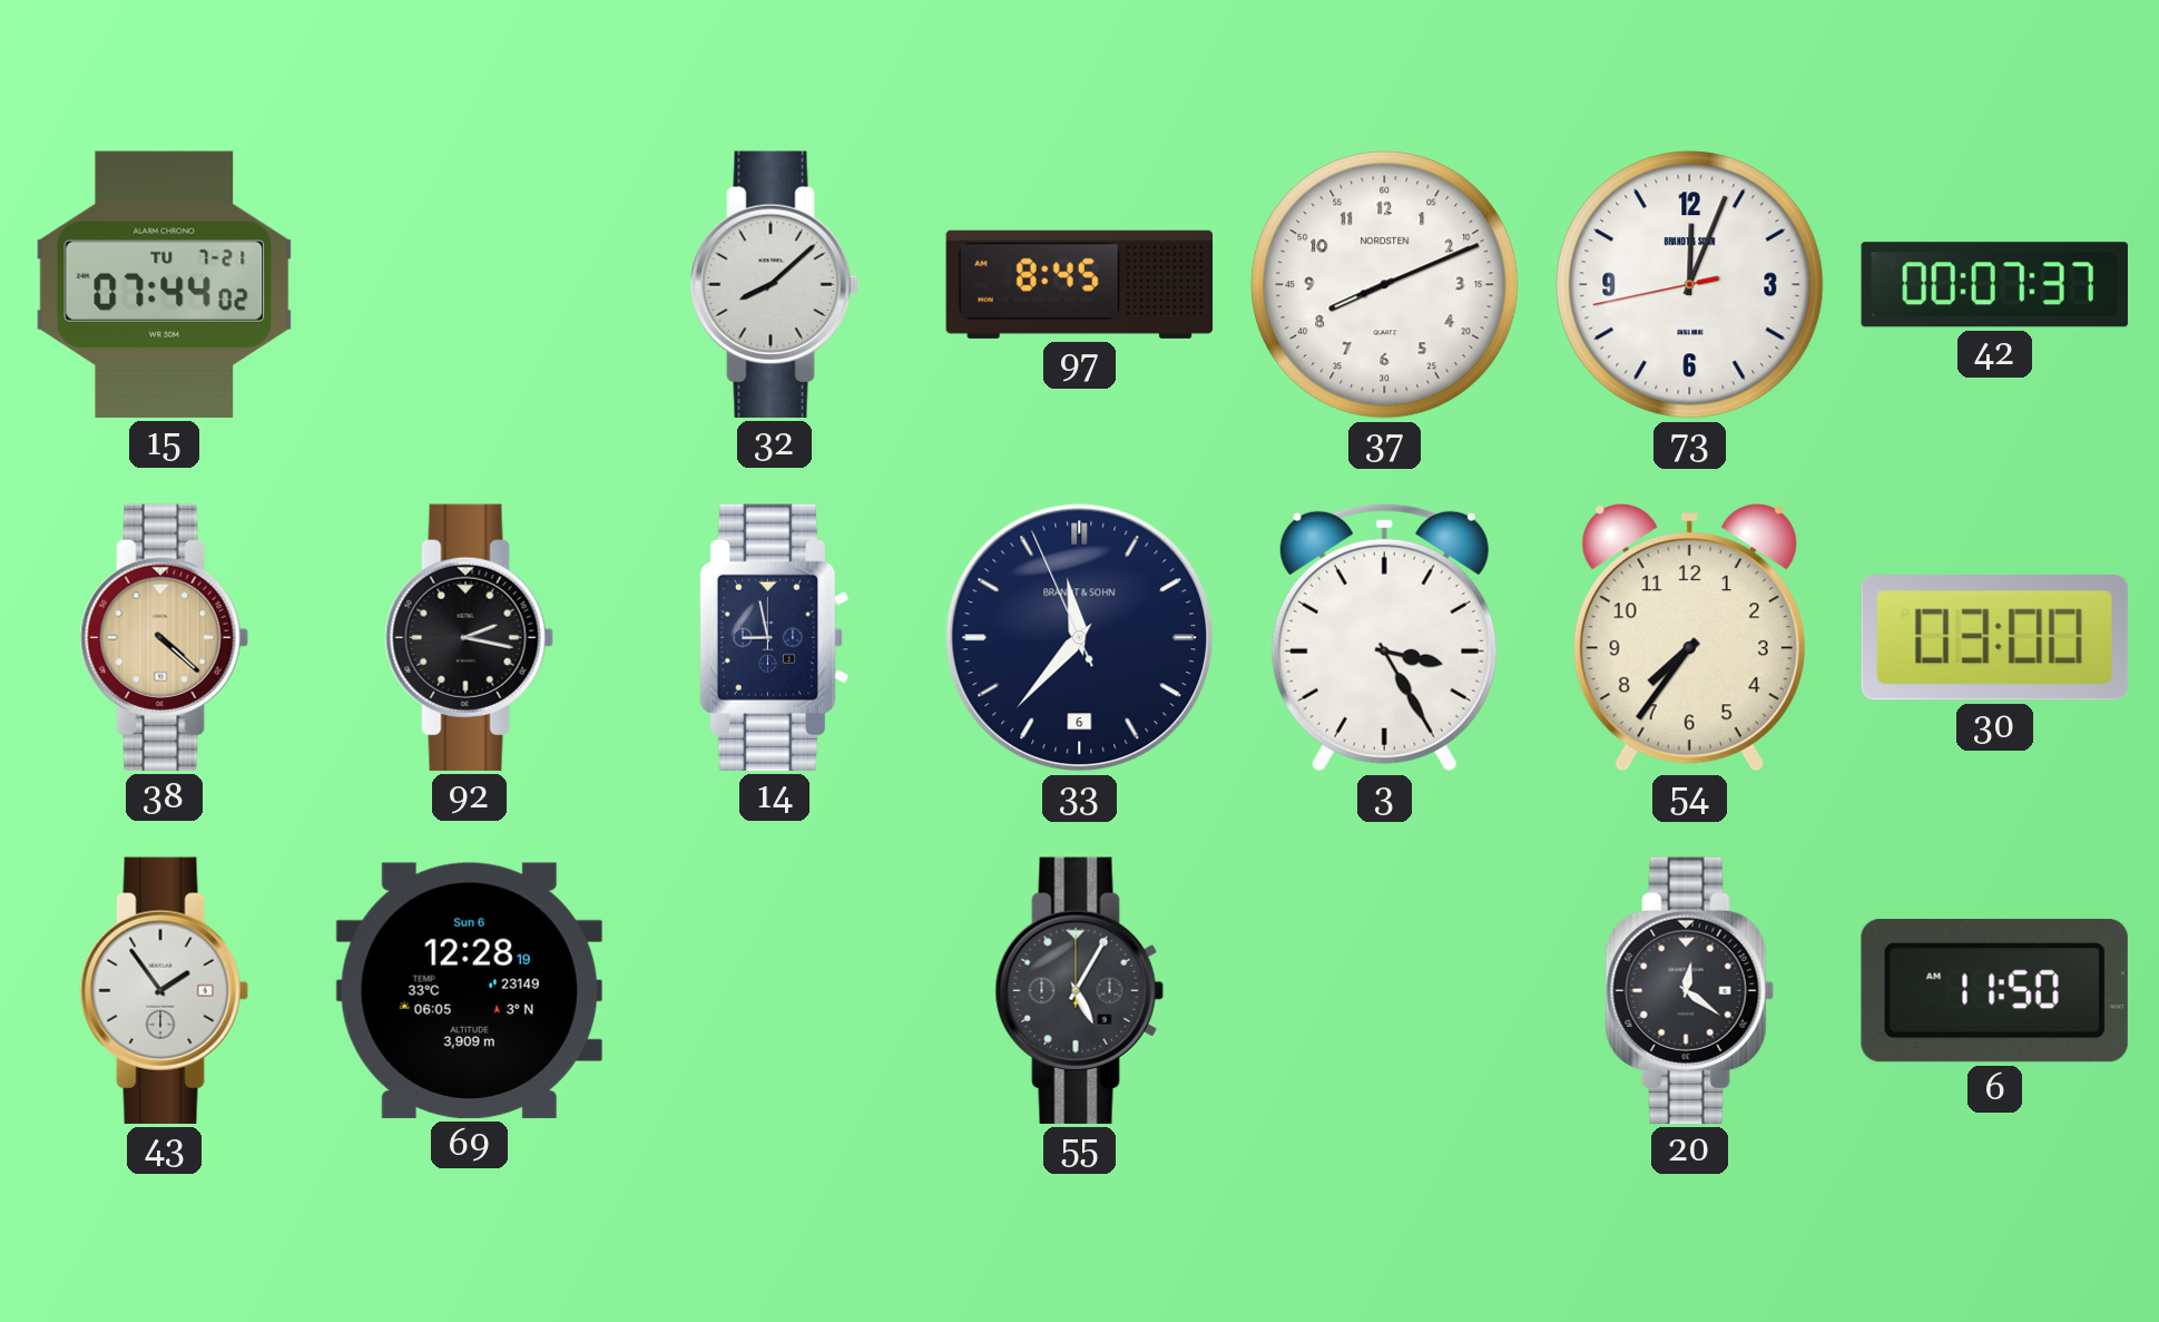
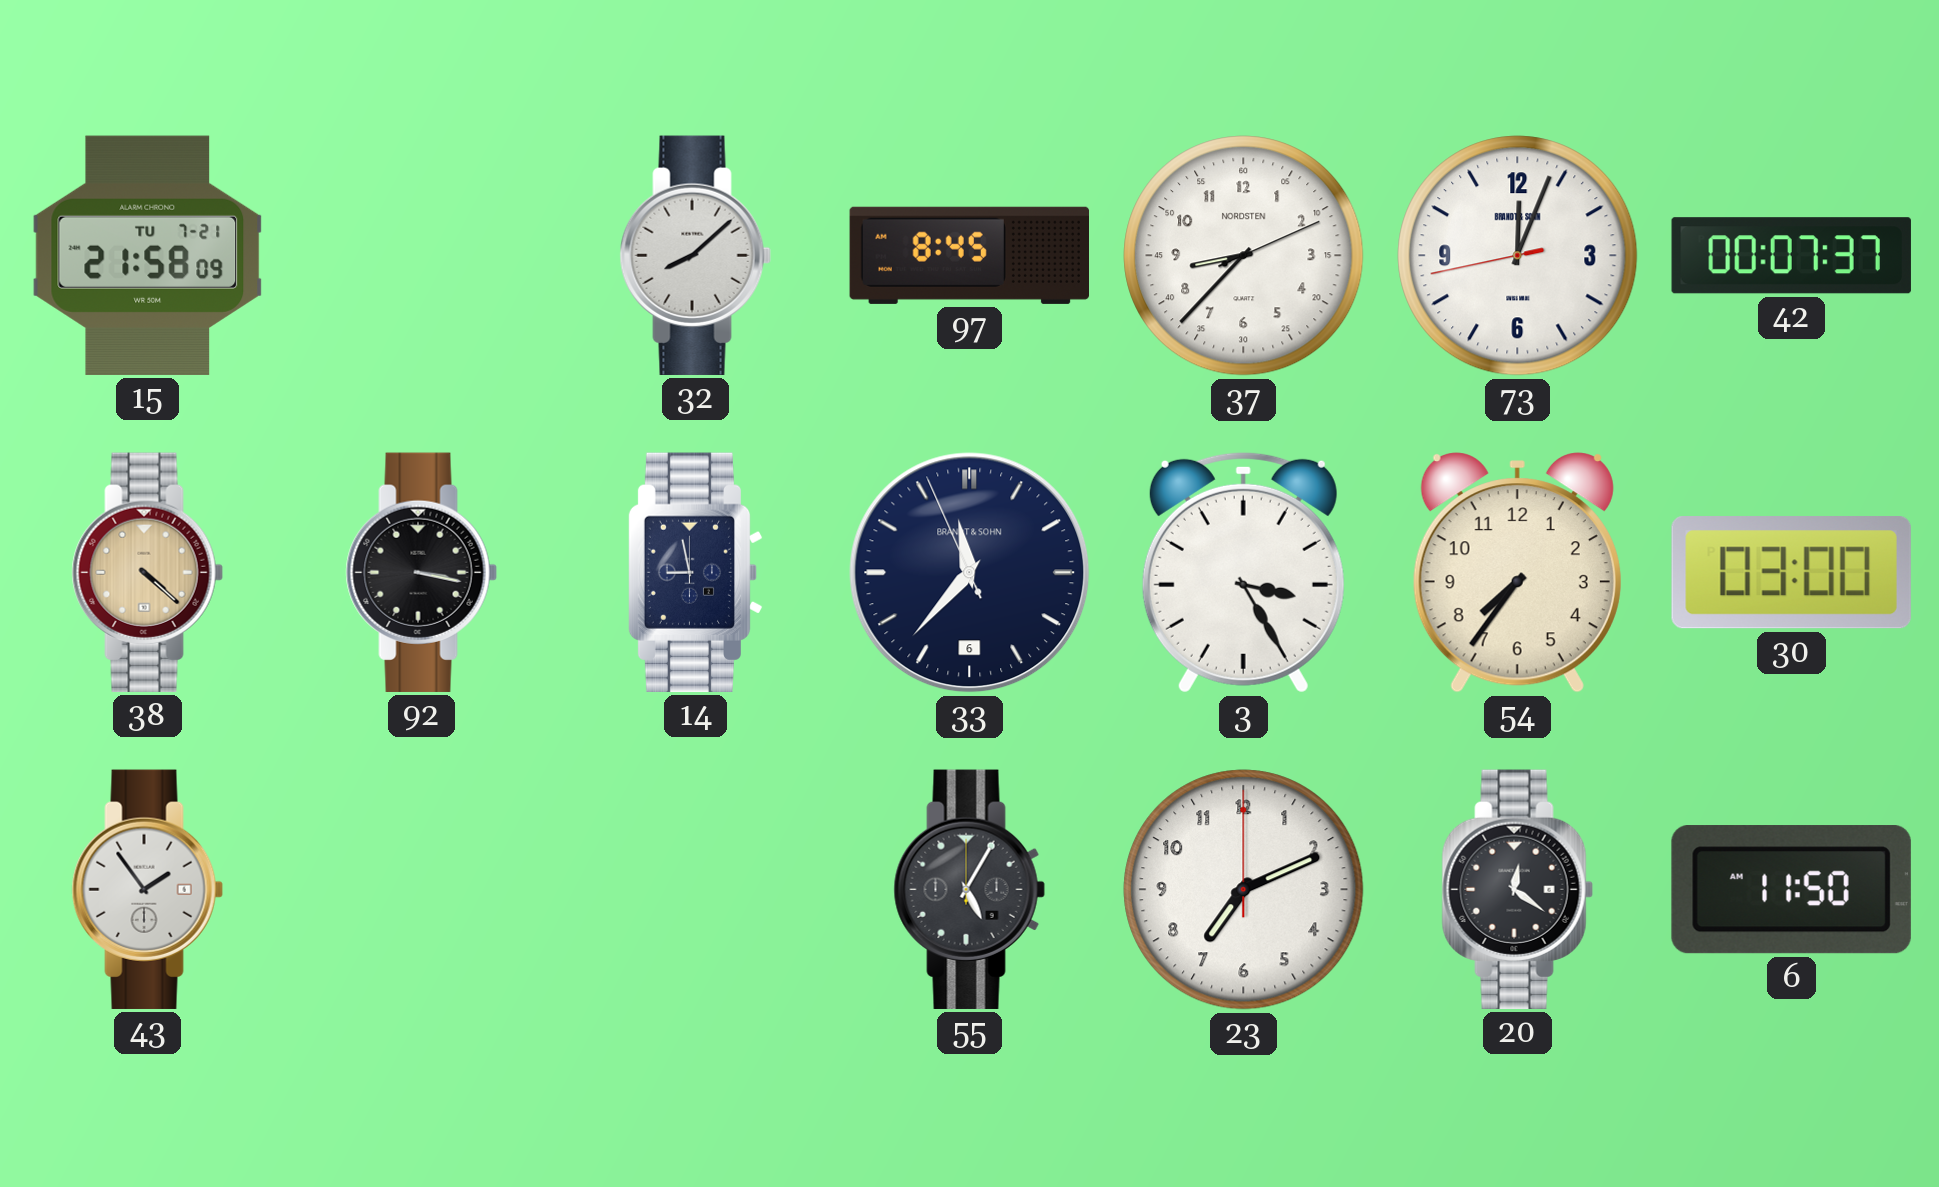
15: 07:44 -> 21:58 (148, 255)
37: 8:11 -> 8:37 (1244, 256)
92: 2:17 -> 3:17 (421, 572)
69: 12:28 -> none (469, 990)
23: none -> 7:11 (1244, 890)
